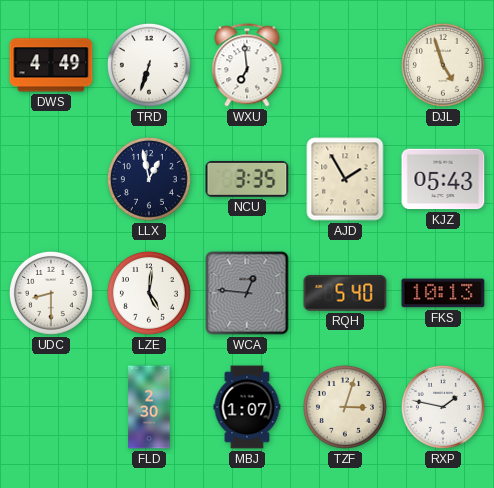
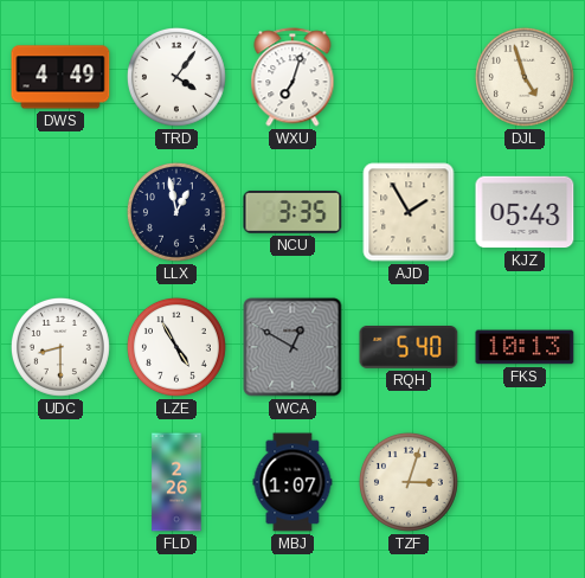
TRD: 6:33 -> 4:06 (176, 77)
WXU: 6:59 -> 7:03 (292, 77)
LZE: 5:01 -> 4:55 (176, 347)
WCA: 12:46 -> 12:50 (292, 347)
FLD: 2:30 -> 2:26 (176, 482)
RXP: 1:47 -> none (443, 407)
